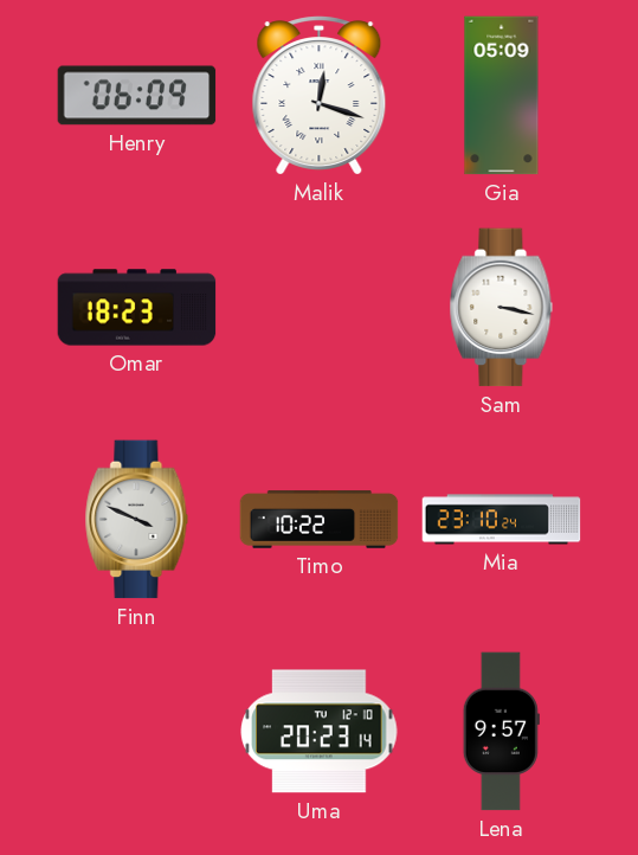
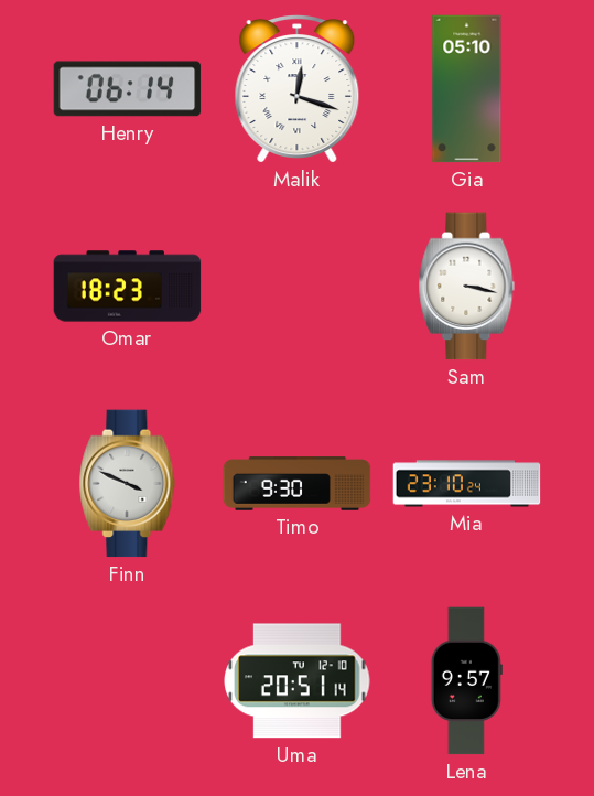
Henry: 06:09 -> 06:14 (128, 89)
Gia: 05:09 -> 05:10 (467, 89)
Timo: 10:22 -> 9:30 (298, 484)
Uma: 20:23 -> 20:51 (298, 681)
